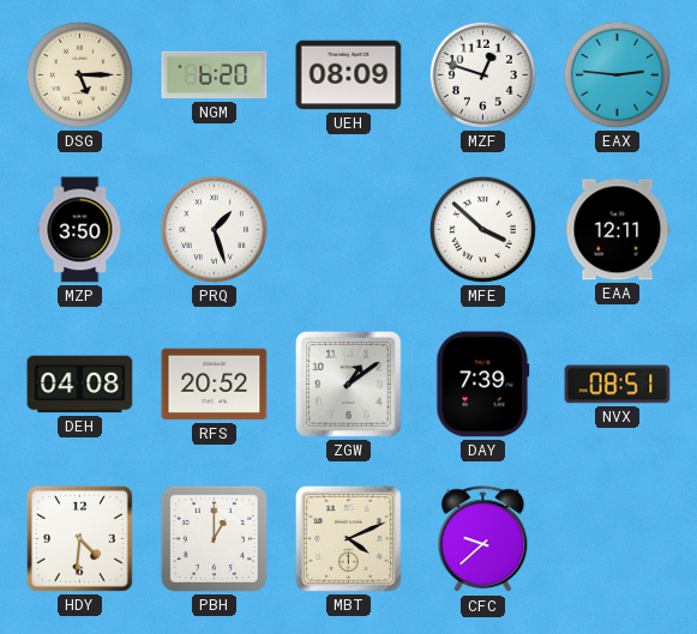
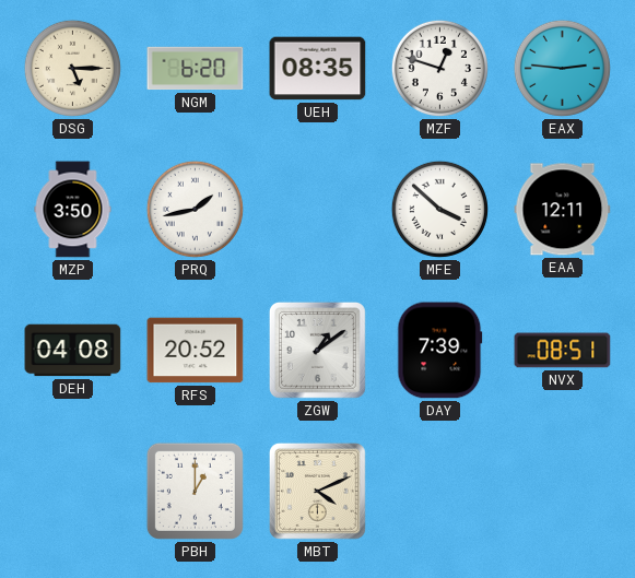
UEH: 08:09 -> 08:35 (318, 69)
PRQ: 1:27 -> 1:43 (195, 209)
HDY: 4:31 -> none (79, 538)
CFC: 9:38 -> none (483, 539)
